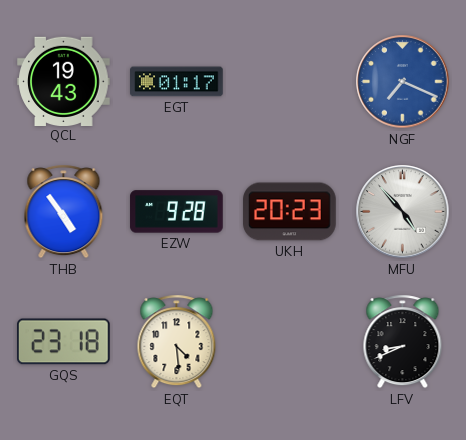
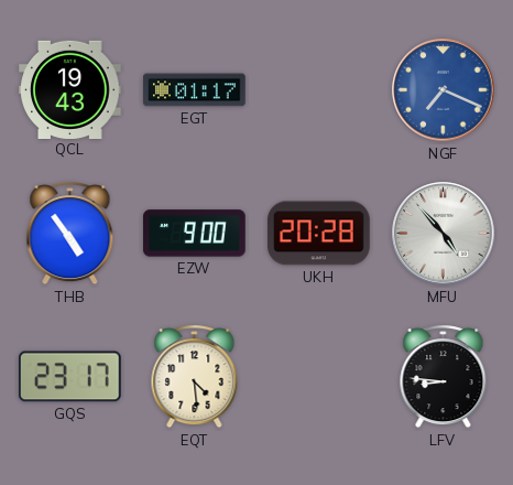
EZW: 9:28 -> 9:00 (195, 234)
UKH: 20:23 -> 20:28 (319, 234)
GQS: 23:18 -> 23:17 (70, 377)
LFV: 8:41 -> 8:46 (444, 377)
